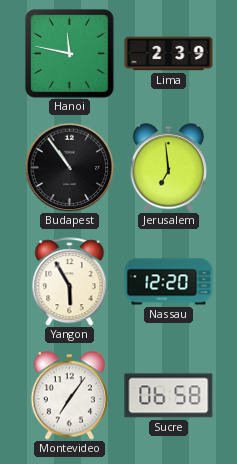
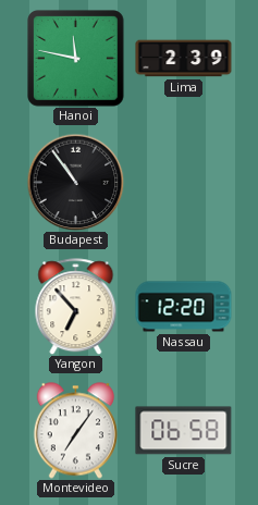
Jerusalem: 6:59 -> none (168, 168)
Yangon: 5:55 -> 6:53 (76, 307)
